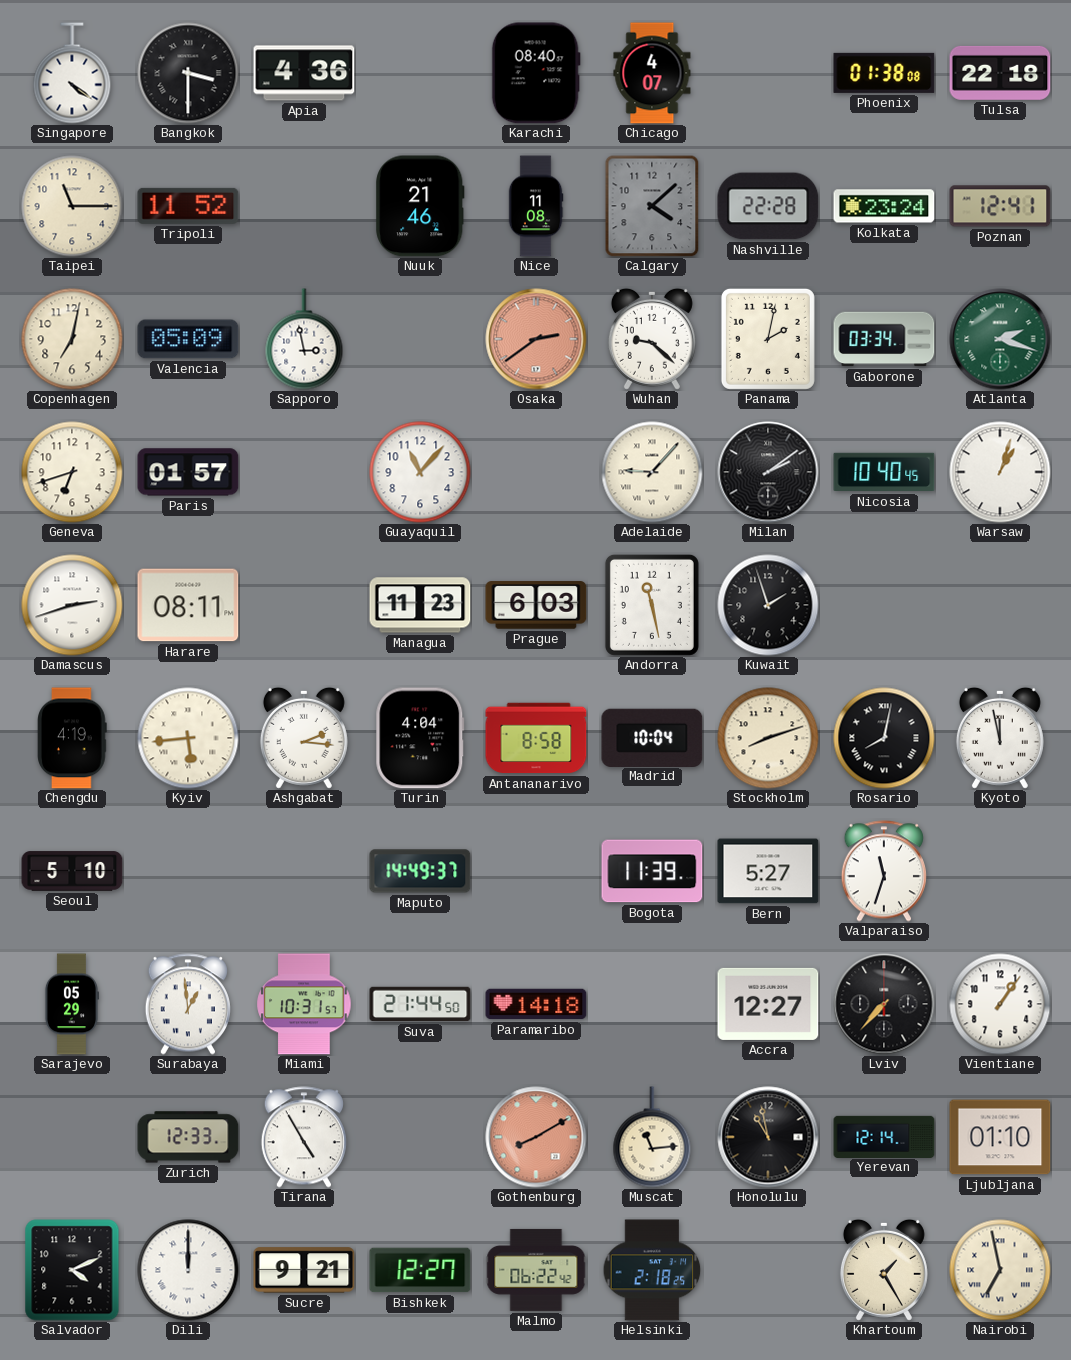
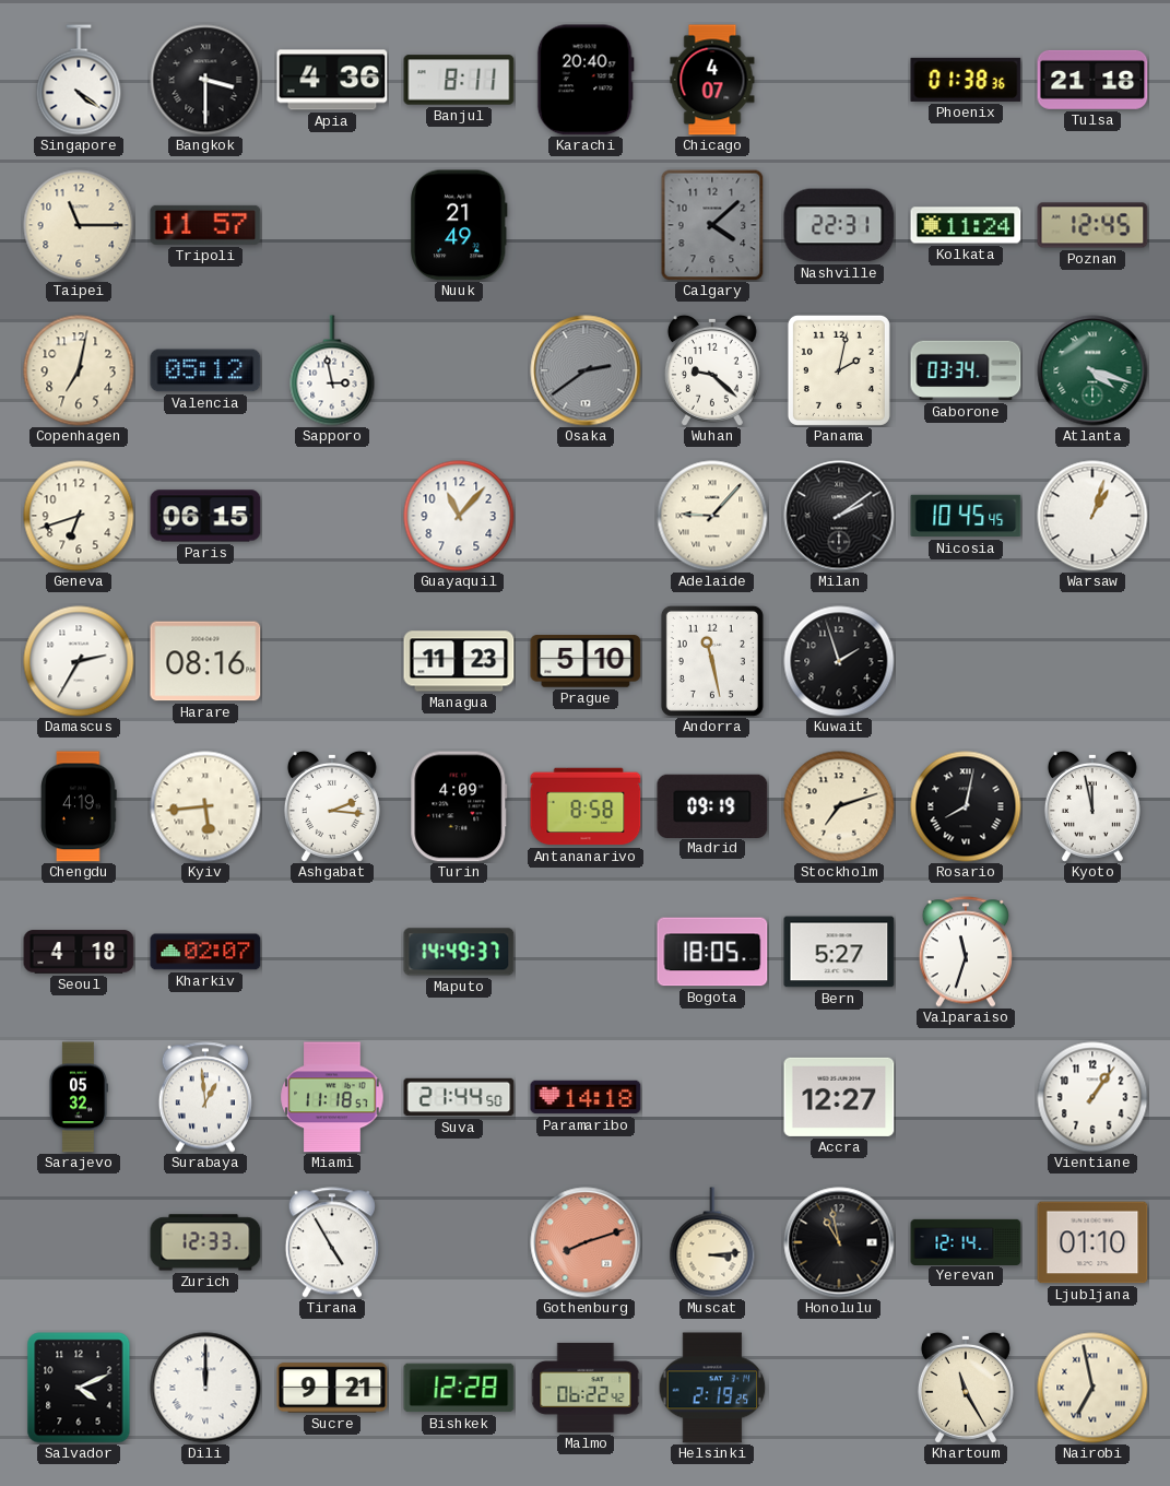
Banjul: none -> 8:11 (459, 80)
Karachi: 08:40 -> 20:40 (586, 80)
Phoenix: 01:38:08 -> 01:38:36 (966, 80)
Tulsa: 22:18 -> 21:18 (1092, 80)
Tripoli: 11:52 -> 11:57 (205, 225)
Nuuk: 21:46 -> 21:49 (460, 225)
Nice: 11:08 -> none (536, 206)
Nashville: 22:28 -> 22:31 (839, 225)
Kolkata: 23:24 -> 11:24 (966, 225)
Poznan: 12:41 -> 12:45 (1092, 225)
Valencia: 05:09 -> 05:12 (205, 370)
Osaka dial: salmon -> grey (586, 370)
Atlanta: 2:18 -> 4:18 (1092, 370)
Paris: 01:57 -> 06:15 (205, 516)
Nicosia: 10:40 -> 10:45 (966, 516)
Damascus: 2:42 -> 2:35 (79, 661)
Harare: 08:11 -> 08:16 (205, 661)
Prague: 6:03 -> 5:10 (586, 661)
Turin: 4:04 -> 4:09 (459, 806)
Madrid: 10:04 -> 09:19 (712, 805)
Stockholm: 8:12 -> 7:12 (839, 806)
Seoul: 5:10 -> 4:18 (79, 952)
Kharkiv: none -> 02:07 (205, 952)
Bogota: 11:39 -> 18:05 (712, 952)
Sarajevo: 05:29 -> 05:32 (78, 1097)
Miami: 10:31 -> 11:18 (332, 1097)
Lviv: 7:37 -> none (884, 1004)
Gothenburg: 8:10 -> 8:12 (586, 1242)
Muscat: 11:14 -> 3:14 (712, 1242)
Bishkek: 12:27 -> 12:28 (459, 1388)
Helsinki: 2:18 -> 2:19 (712, 1388)
Khartoum: 1:25 -> 11:25 (966, 1388)
